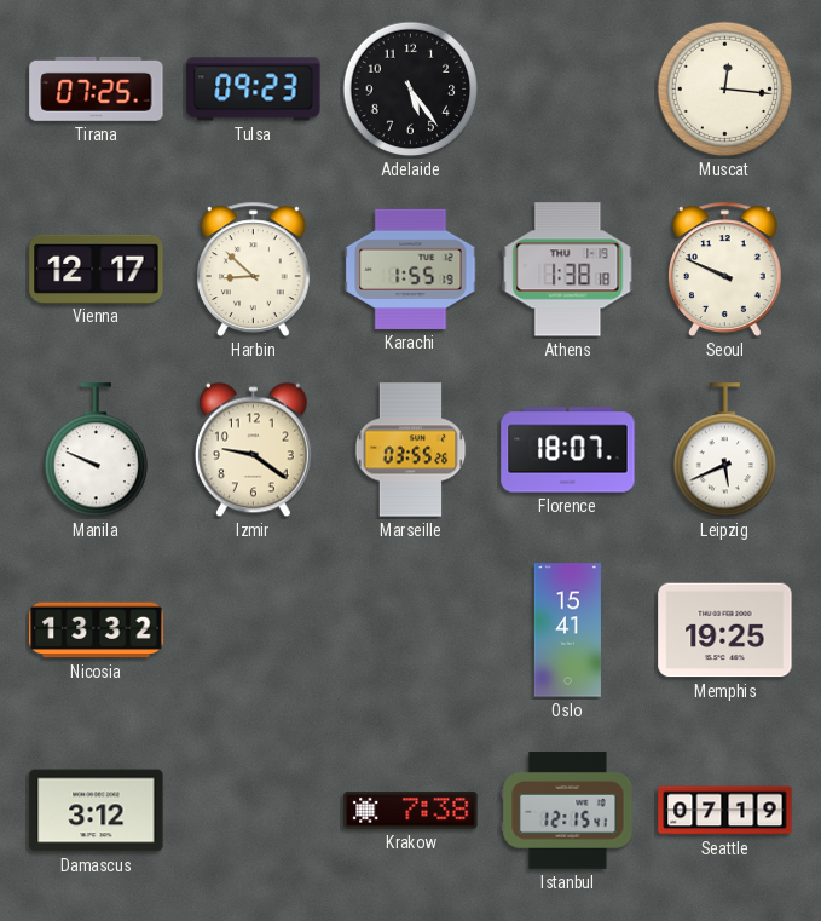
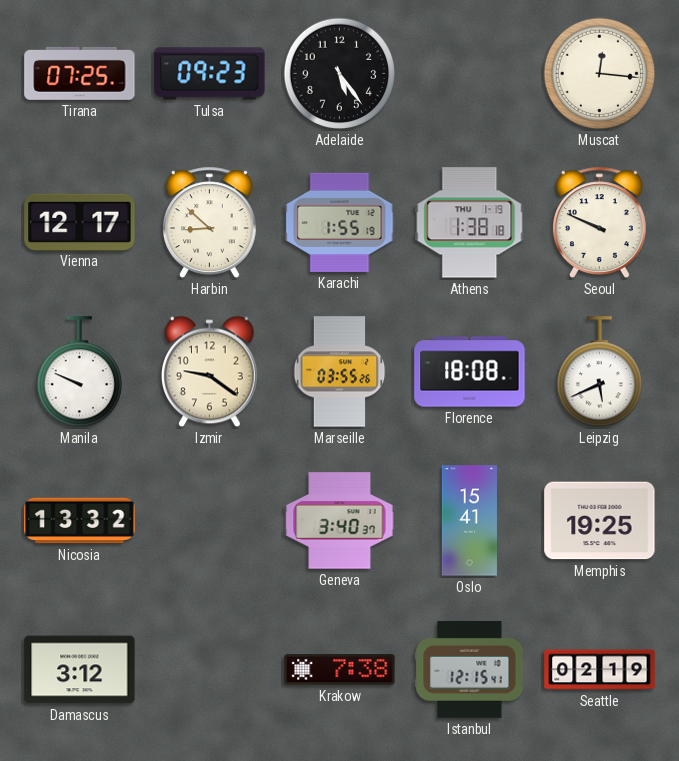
Florence: 18:07 -> 18:08 (470, 372)
Geneva: none -> 3:40 (340, 521)
Seattle: 07:19 -> 02:19 (600, 670)
